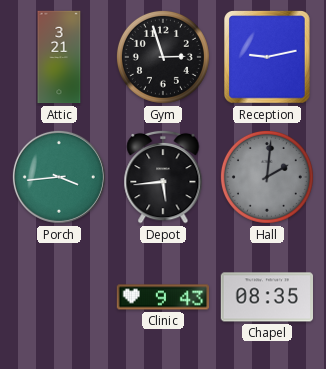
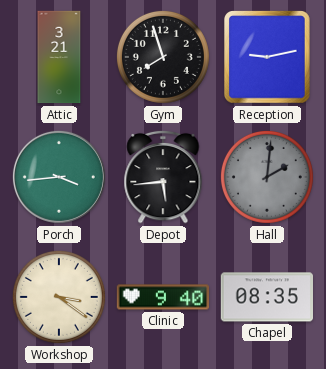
Gym: 2:57 -> 7:57 (163, 57)
Workshop: none -> 3:21 (59, 297)
Clinic: 9:43 -> 9:40 (163, 297)
